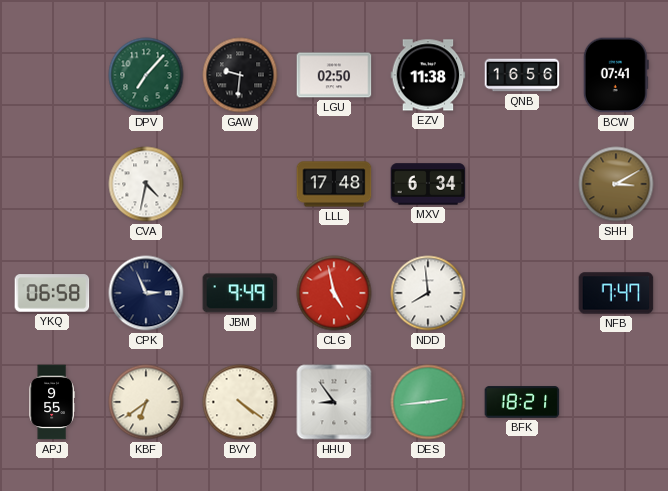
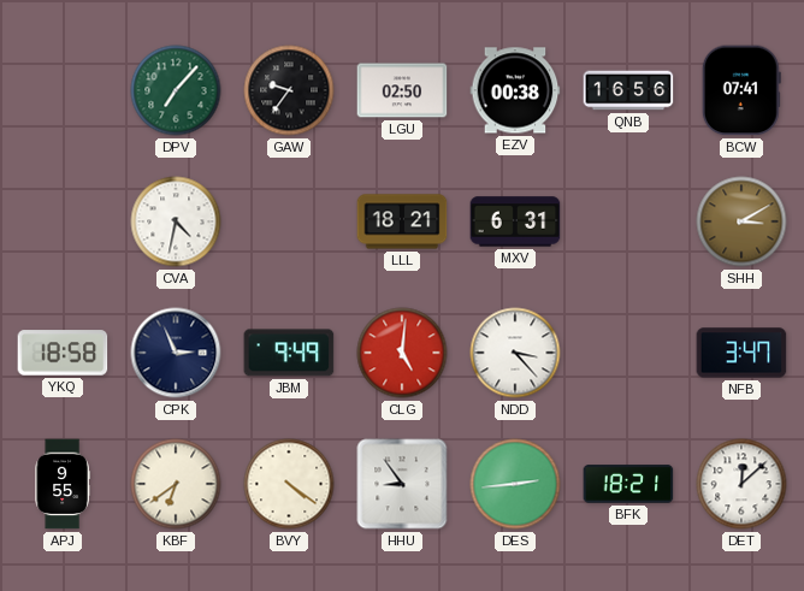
GAW: 9:31 -> 9:36 (289, 90)
EZV: 11:38 -> 00:38 (515, 90)
LLL: 17:48 -> 18:21 (402, 221)
MXV: 6:34 -> 6:31 (515, 221)
YKQ: 06:58 -> 18:58 (63, 353)
CLG: 4:58 -> 5:01 (402, 353)
NDD: 7:59 -> 3:23 (515, 353)
NFB: 7:47 -> 3:47 (741, 353)
DET: none -> 12:08 (741, 484)
